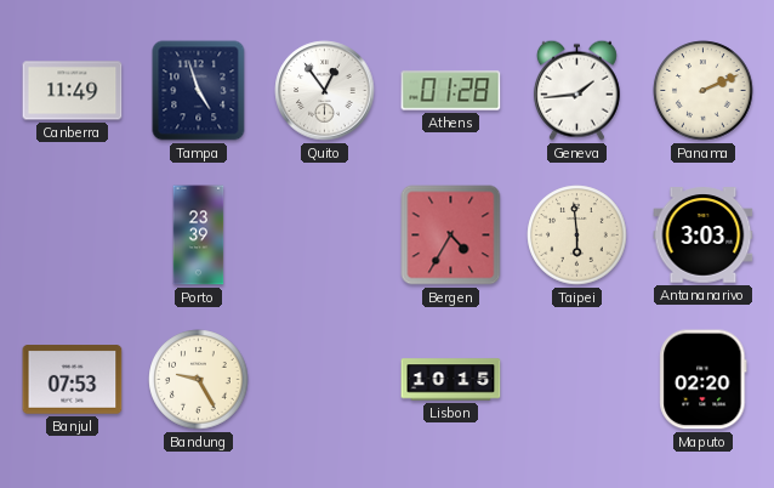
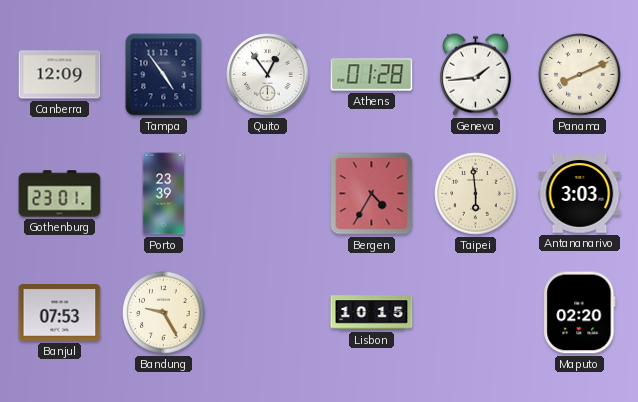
Canberra: 11:49 -> 12:09 (60, 75)
Tampa: 4:57 -> 4:54 (164, 75)
Panama: 2:11 -> 8:11 (580, 75)
Gothenburg: none -> 23:01 (60, 194)
